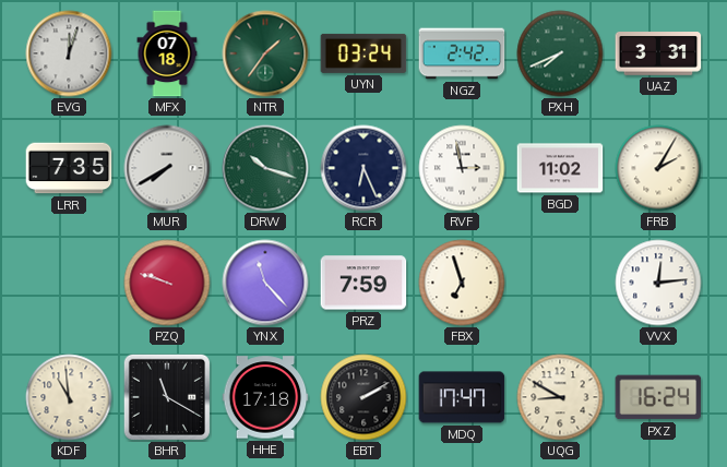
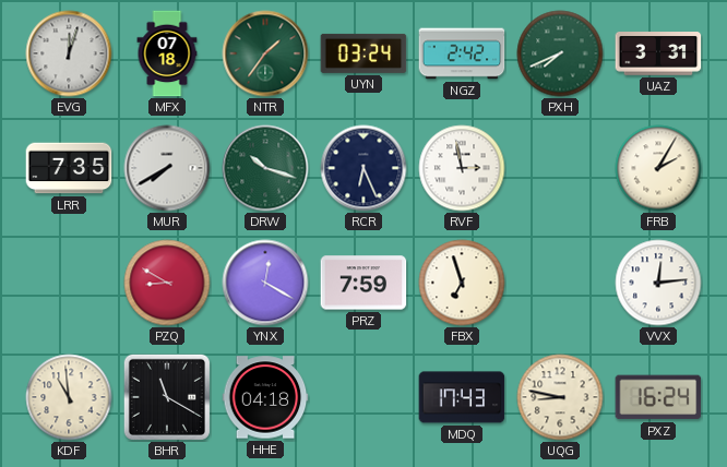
BGD: 11:02 -> none (560, 168)
PZQ: 9:48 -> 8:50 (167, 283)
YNX: 11:23 -> 12:20 (265, 283)
HHE: 17:18 -> 04:18 (265, 397)
EBT: 2:10 -> none (364, 397)
MDQ: 17:47 -> 17:43 (462, 397)
UQG: 8:50 -> 8:47 (560, 397)
